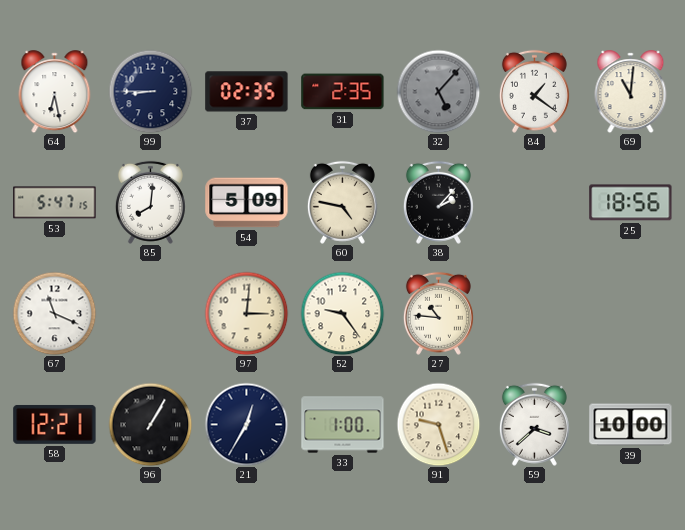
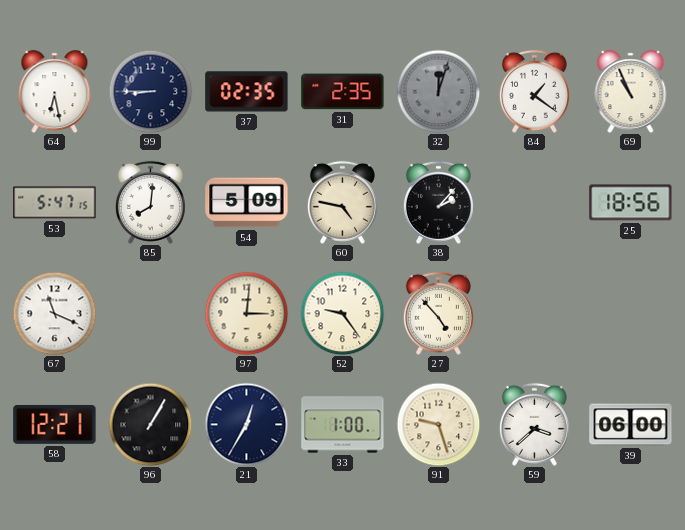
32: 5:07 -> 12:03 (438, 91)
69: 11:01 -> 10:56 (631, 92)
27: 10:46 -> 4:53 (438, 313)
39: 10:00 -> 06:00 (631, 425)
